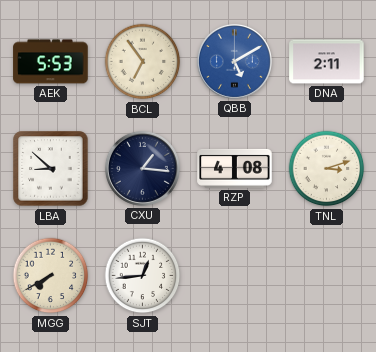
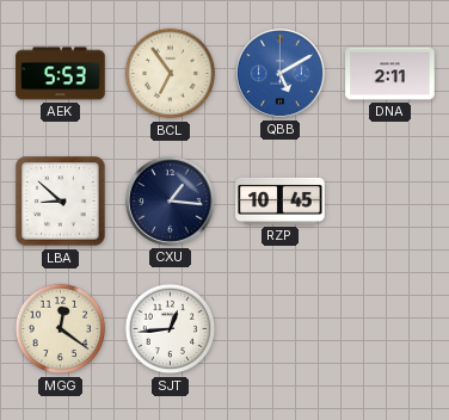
RZP: 4:08 -> 10:45 (281, 200)
TNL: 3:12 -> none (327, 169)
MGG: 7:40 -> 12:21 (61, 329)
